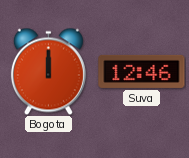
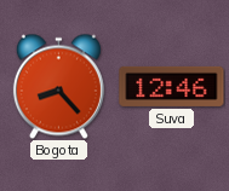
Bogota: 12:00 -> 8:23 (58, 86)
